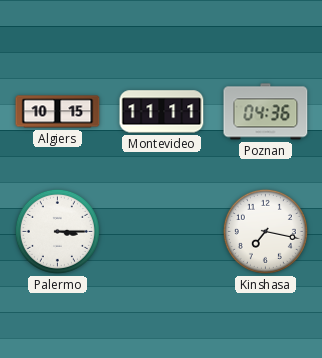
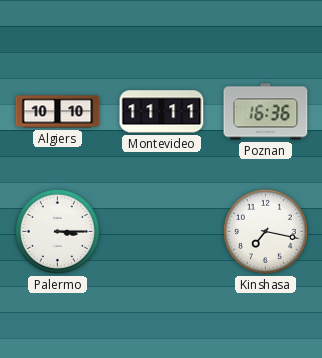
Algiers: 10:15 -> 10:10 (58, 112)
Poznan: 04:36 -> 16:36 (266, 112)
